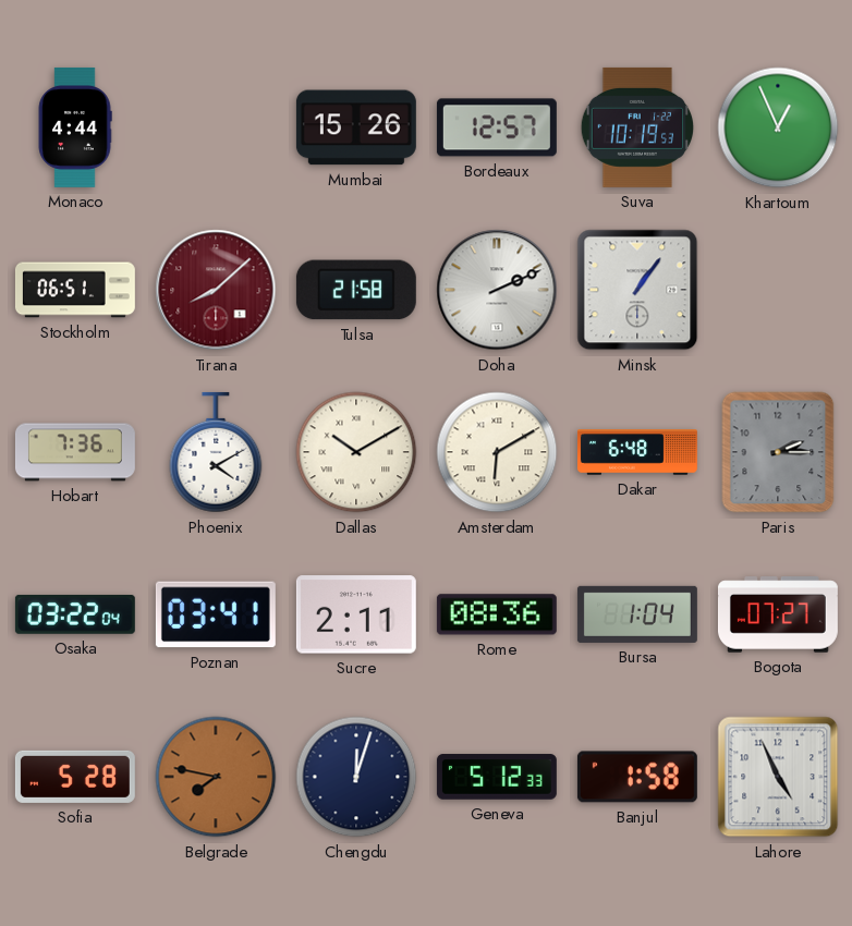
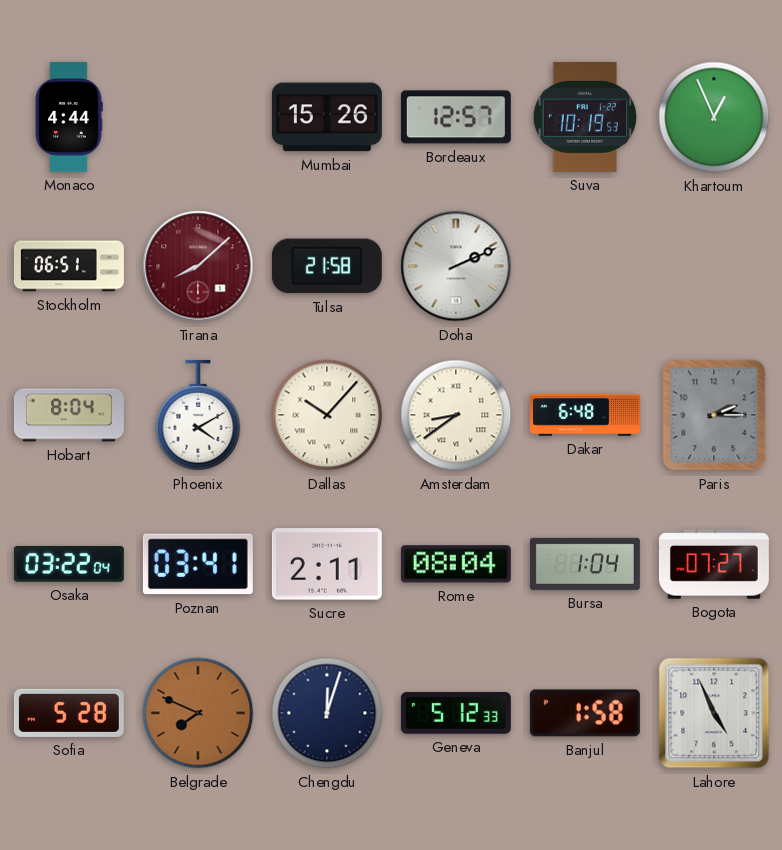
Minsk: 1:06 -> none (637, 290)
Hobart: 7:36 -> 8:04 (69, 415)
Dallas: 10:10 -> 10:07 (327, 415)
Amsterdam: 6:10 -> 8:39 (456, 415)
Rome: 08:36 -> 08:04 (456, 564)
Belgrade: 7:47 -> 7:49 (198, 713)
